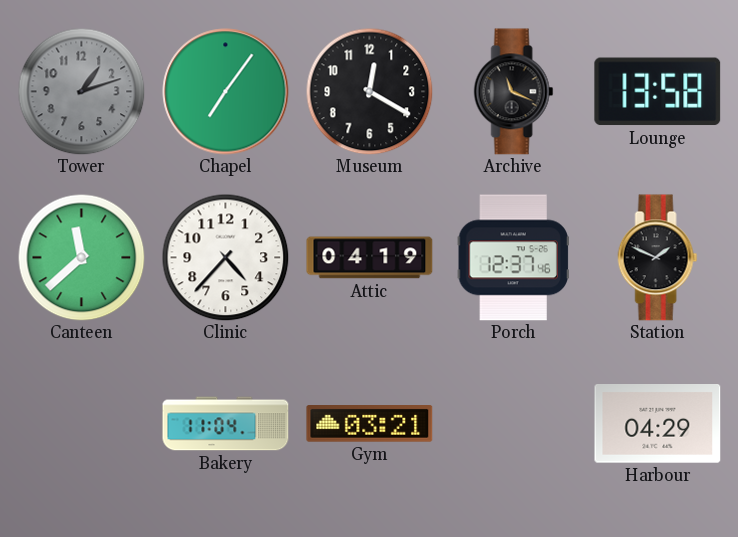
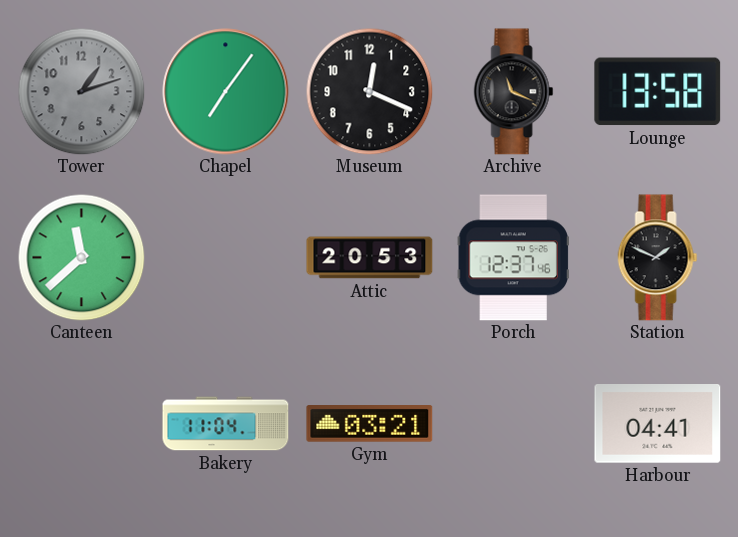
Museum: 12:20 -> 12:19 (369, 91)
Clinic: 4:37 -> none (225, 257)
Attic: 04:19 -> 20:53 (370, 258)
Harbour: 04:29 -> 04:41 (658, 424)
